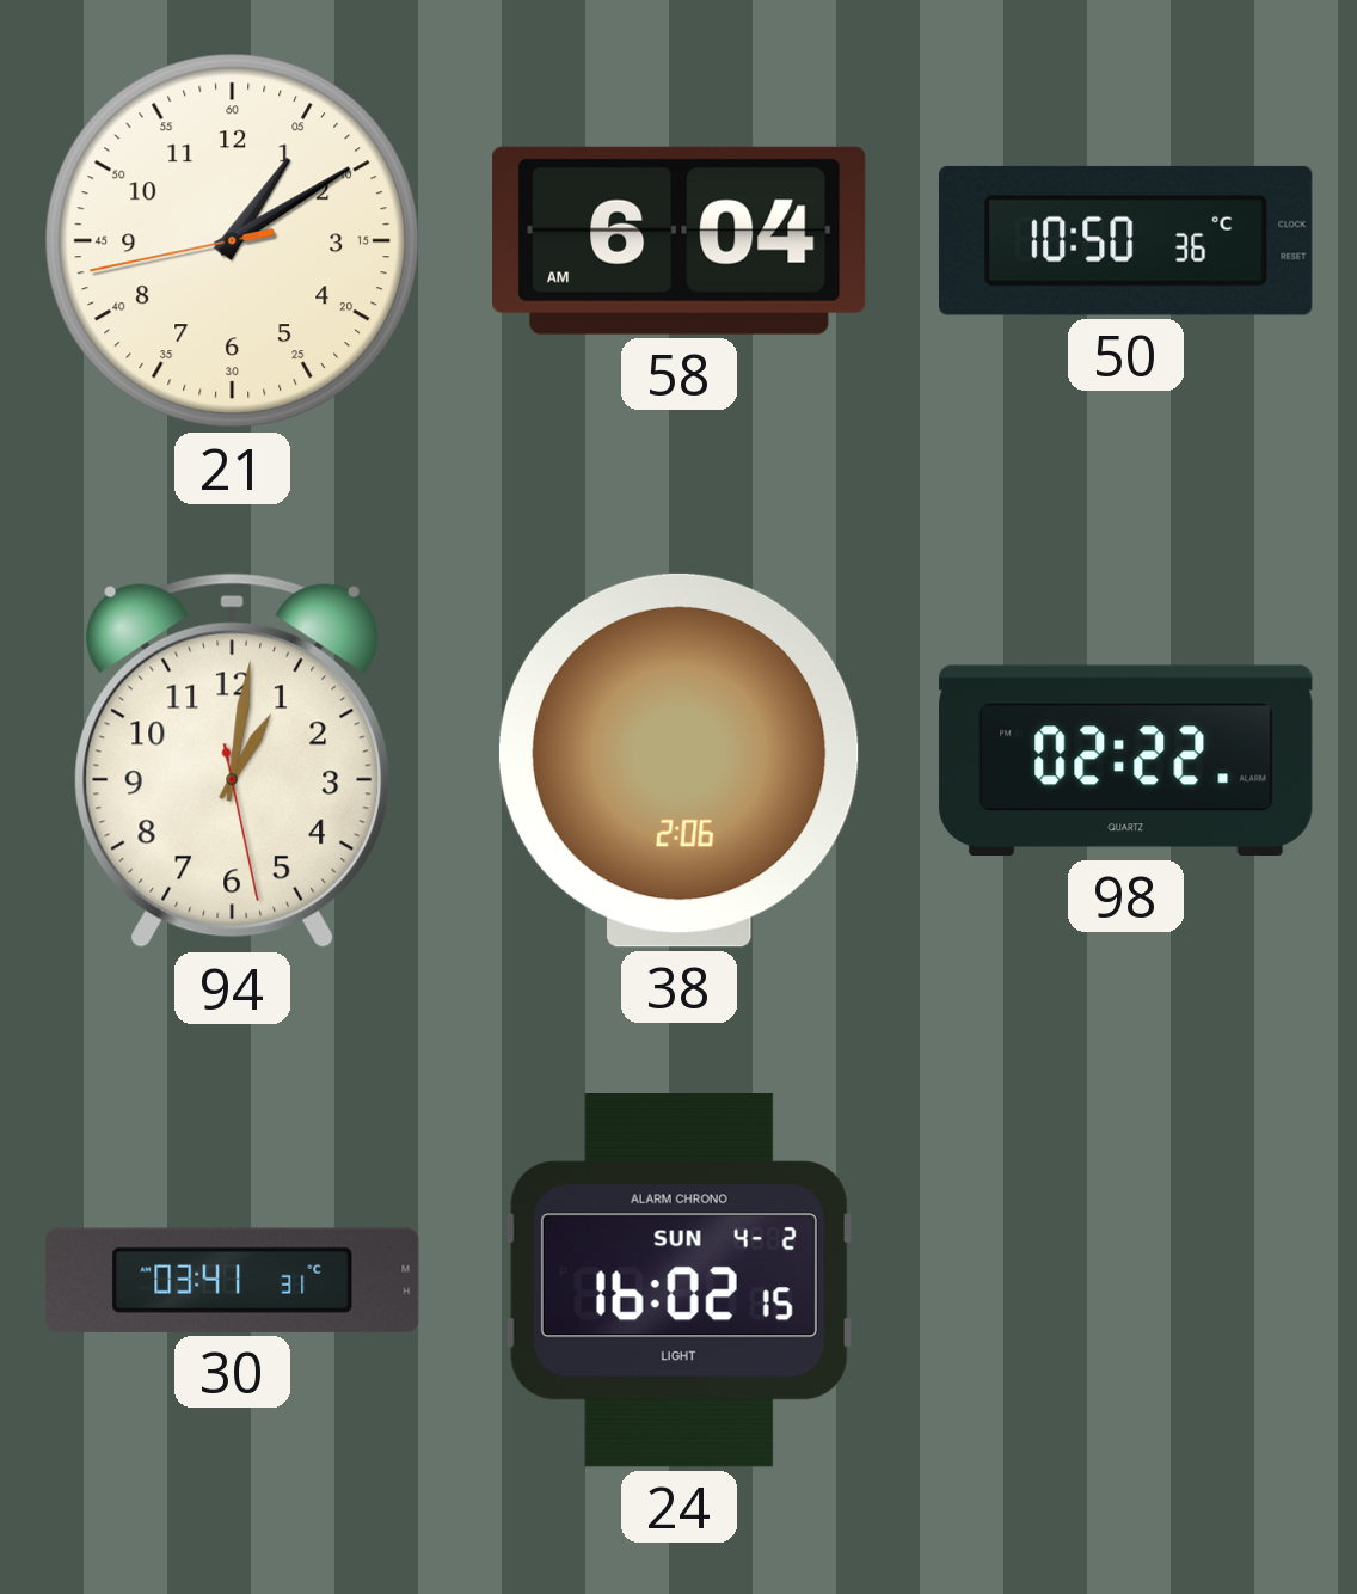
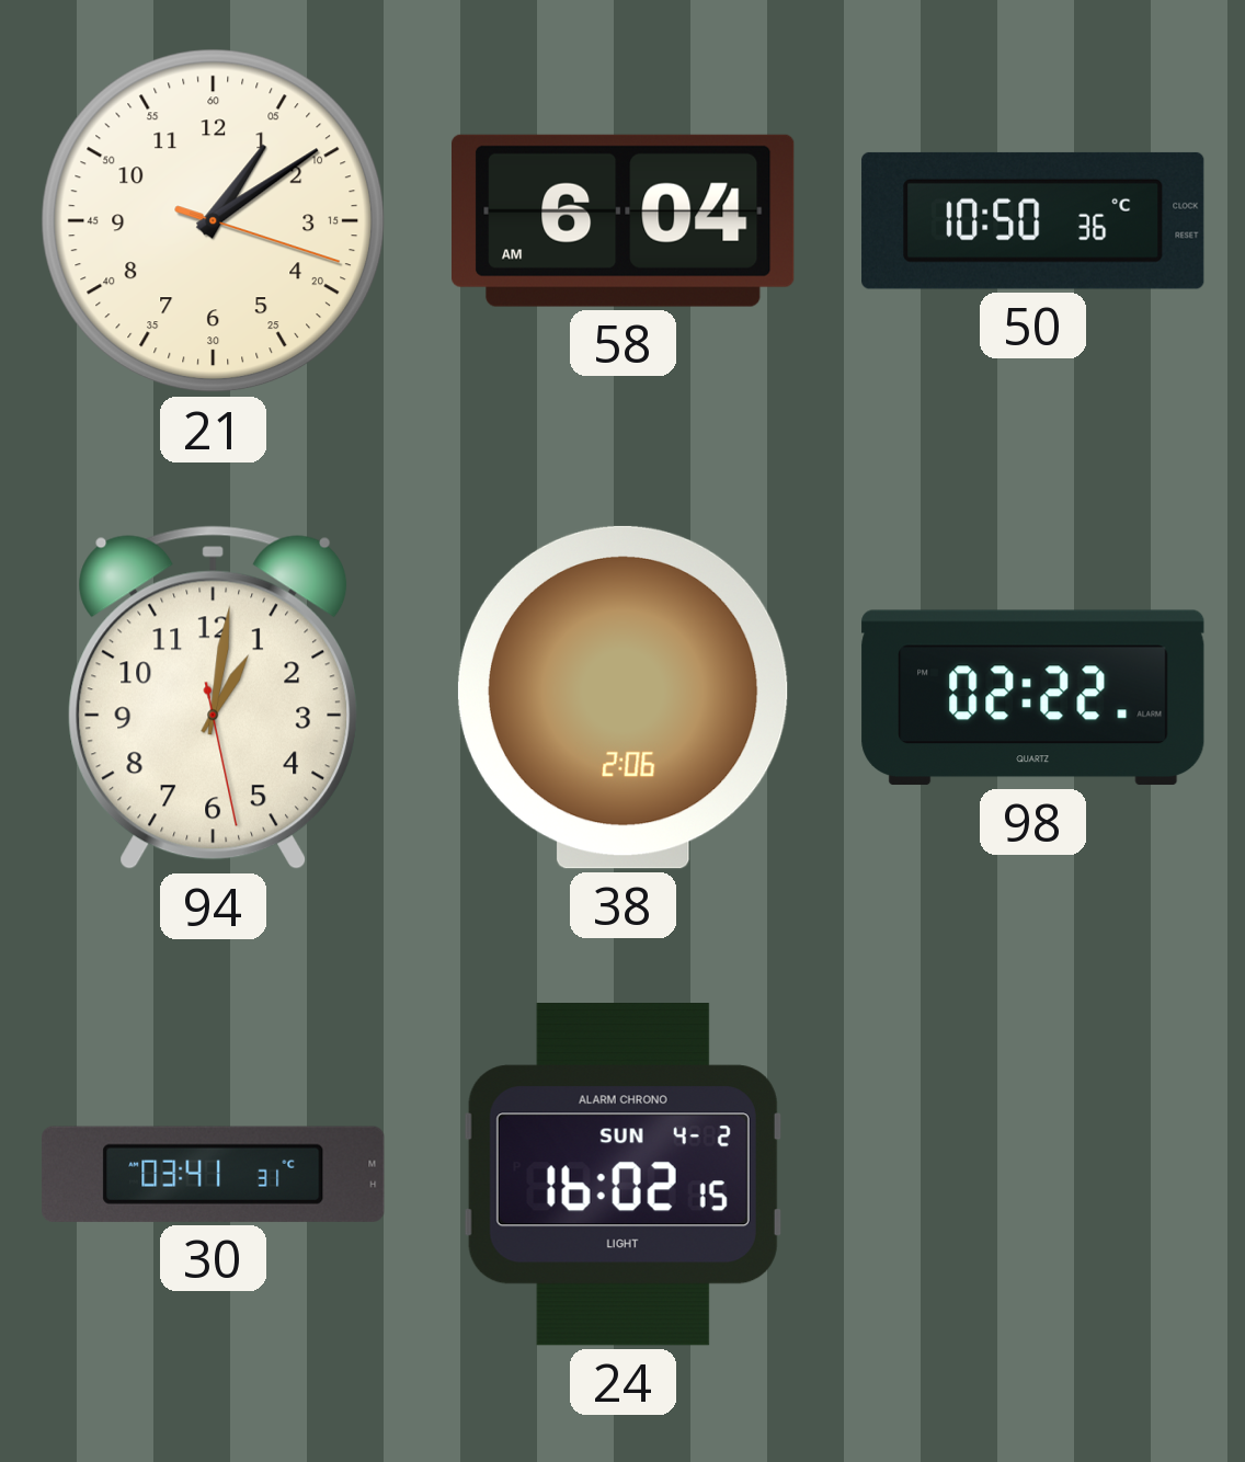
21: 1:09:43 -> 1:09:18 (214, 221)
